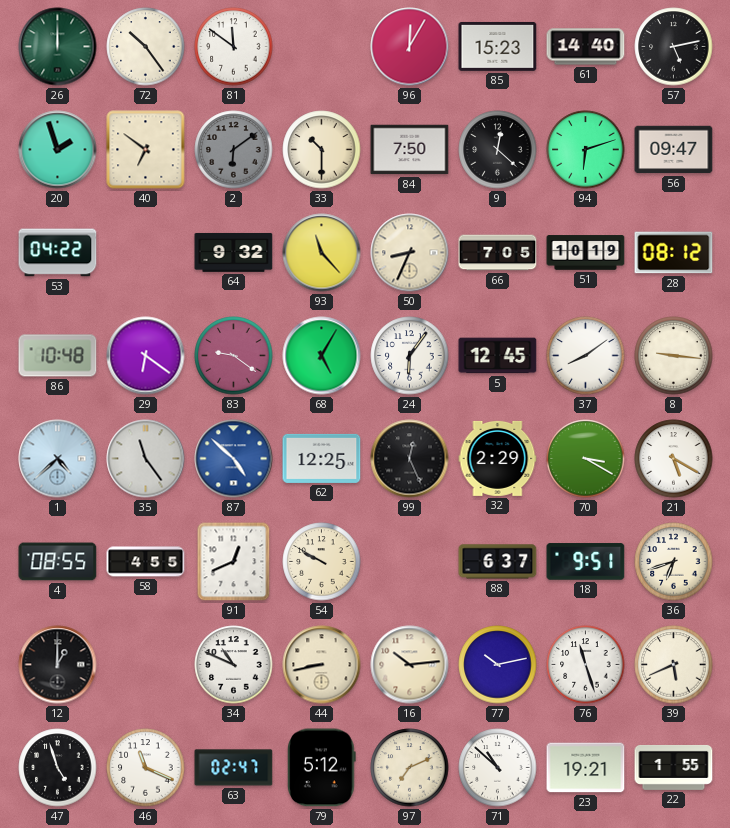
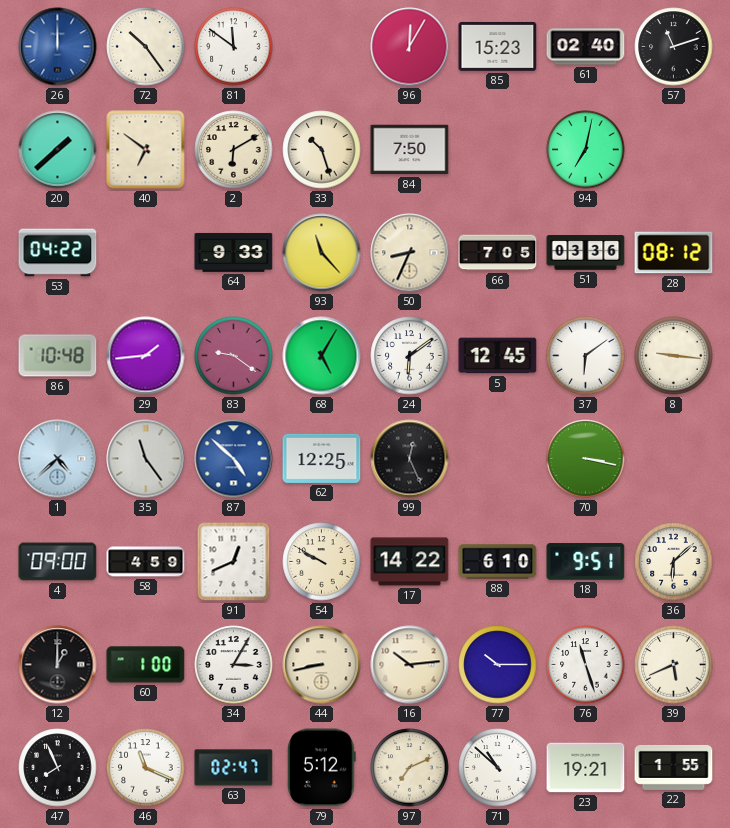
26 dial: green -> blue (58, 47)
61: 14:40 -> 02:40 (586, 47)
57: 5:13 -> 11:12 (674, 47)
20: 1:57 -> 1:38 (58, 150)
2: 6:09 -> 6:10 (234, 150)
2 dial: grey -> cream (234, 150)
33: 10:30 -> 10:27 (322, 150)
9: 12:22 -> none (498, 150)
94: 6:12 -> 7:02 (586, 150)
56: 09:47 -> none (674, 150)
64: 9:32 -> 9:33 (234, 252)
51: 10:19 -> 03:36 (586, 253)
29: 6:21 -> 1:44 (146, 356)
24: 6:06 -> 6:09 (410, 356)
37: 8:09 -> 6:09 (586, 356)
32: 2:29 -> none (498, 458)
70: 3:20 -> 3:17 (586, 459)
21: 5:20 -> none (674, 459)
4: 08:55 -> 09:00 (58, 562)
58: 4:55 -> 4:59 (146, 562)
17: none -> 14:22 (410, 562)
88: 6:37 -> 6:10 (498, 562)
36: 6:42 -> 6:08 (674, 562)
60: none -> 1:00 (146, 665)
34: 10:49 -> 3:05 (234, 665)
77: 10:13 -> 10:15 (498, 665)
47: 4:57 -> 7:56 (58, 768)
